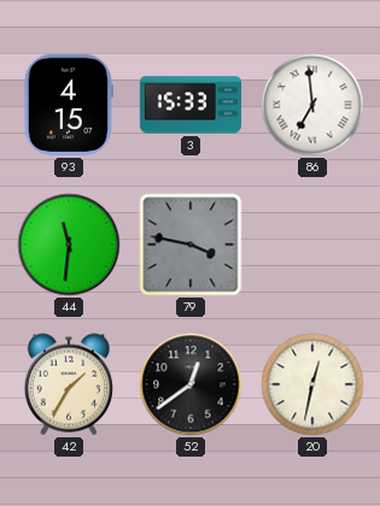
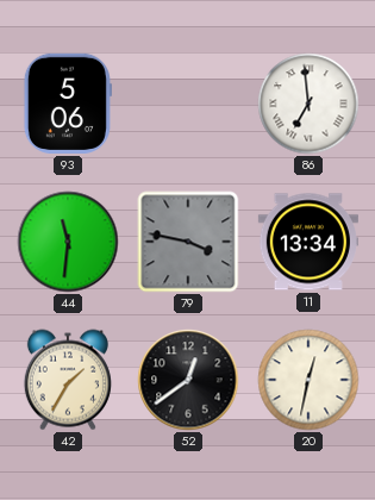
93: 4:15 -> 5:06 (68, 104)
3: 15:33 -> none (189, 105)
11: none -> 13:34 (308, 242)
